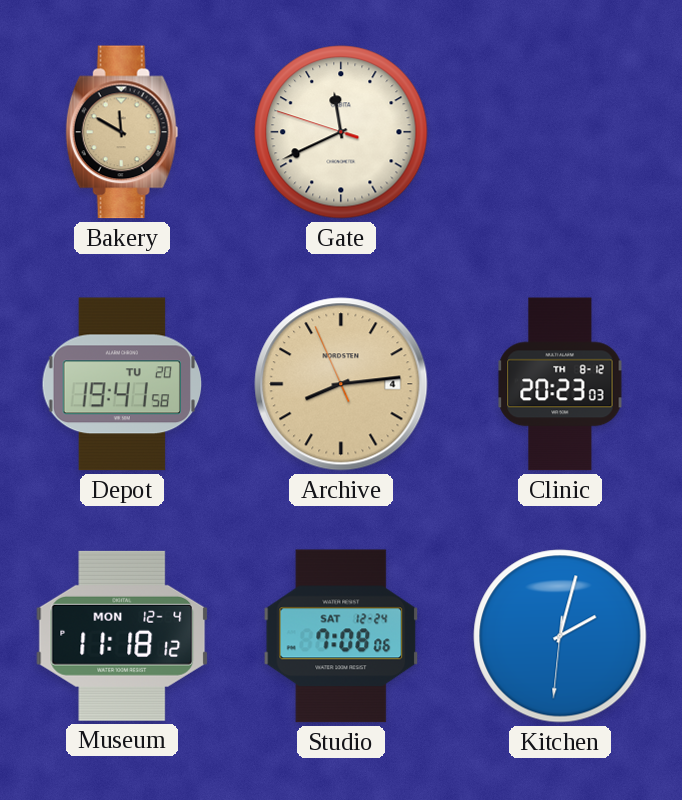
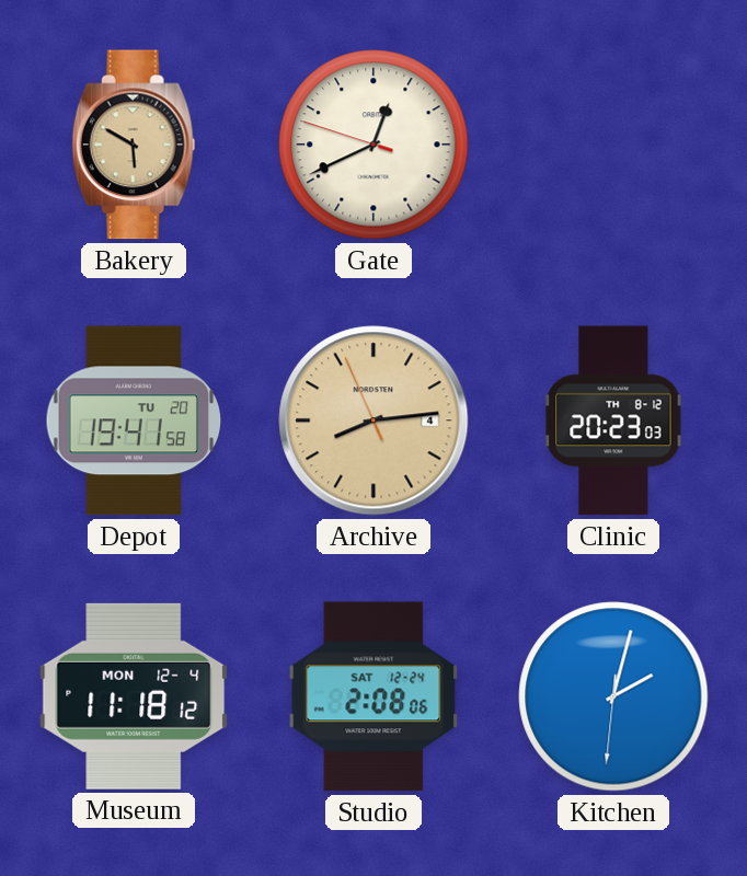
Bakery: 11:50 -> 5:50 (134, 145)
Gate: 11:40 -> 12:40 (373, 145)
Studio: 7:08 -> 2:08 (373, 696)
